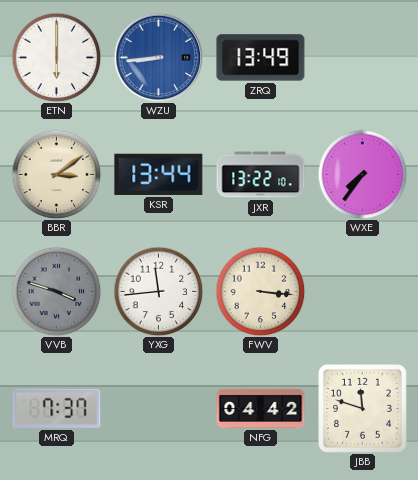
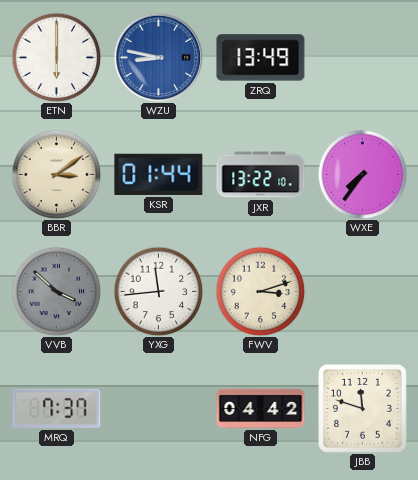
WZU: 8:44 -> 8:47 (158, 57)
KSR: 13:44 -> 01:44 (159, 174)
VVB: 3:48 -> 3:52 (56, 291)
FWV: 3:16 -> 3:12 (260, 291)
